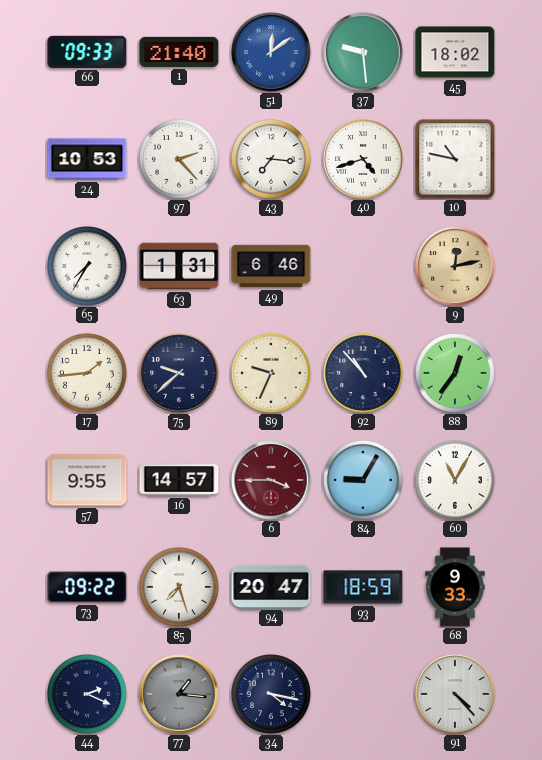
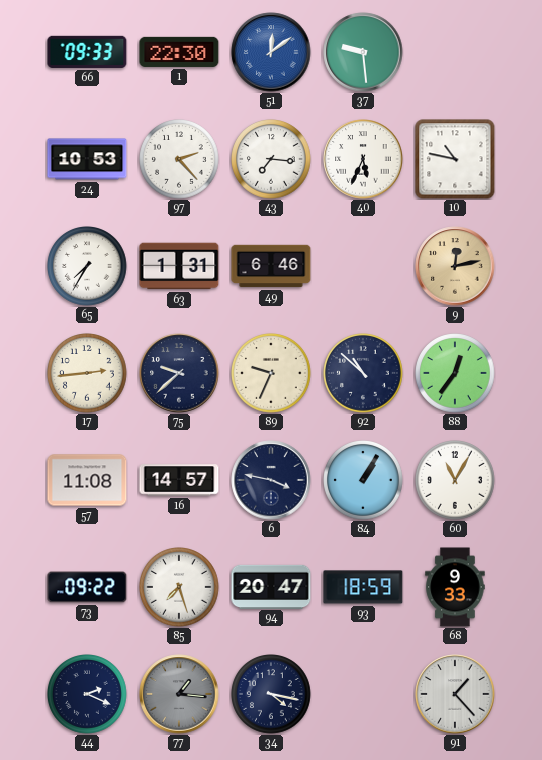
1: 21:40 -> 22:30 (179, 52)
45: 18:02 -> none (455, 52)
40: 4:42 -> 5:34 (363, 159)
17: 1:44 -> 2:44 (88, 374)
92: 10:53 -> 10:52 (364, 374)
57: 9:55 -> 11:08 (87, 480)
6: 3:45 -> 3:47 (271, 480)
6 dial: burgundy -> navy (271, 480)
84: 9:05 -> 1:05 (364, 481)
91: 4:23 -> 1:23 (455, 694)
